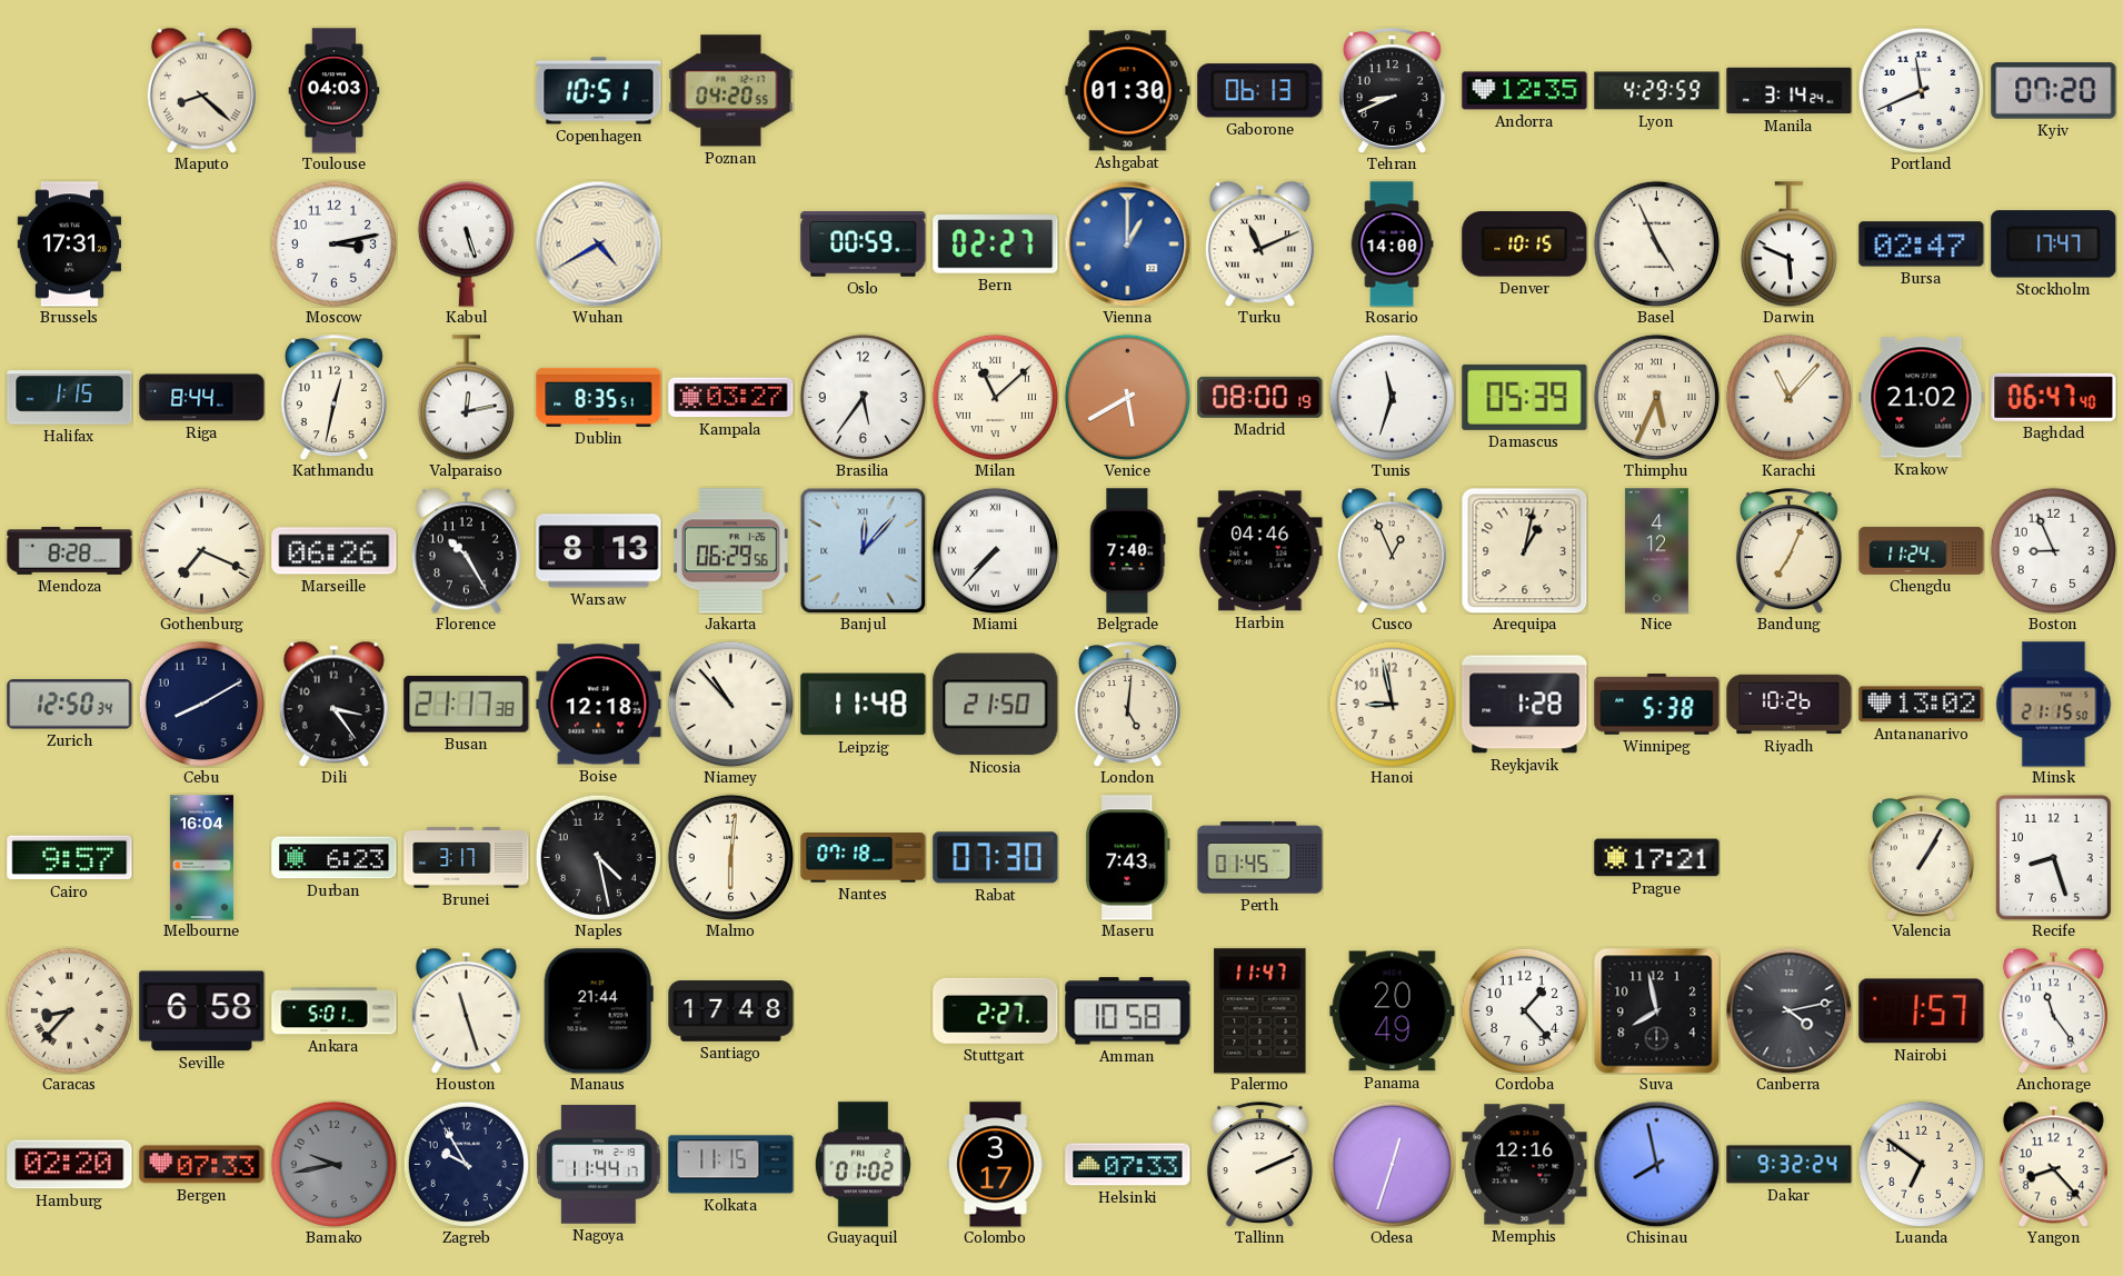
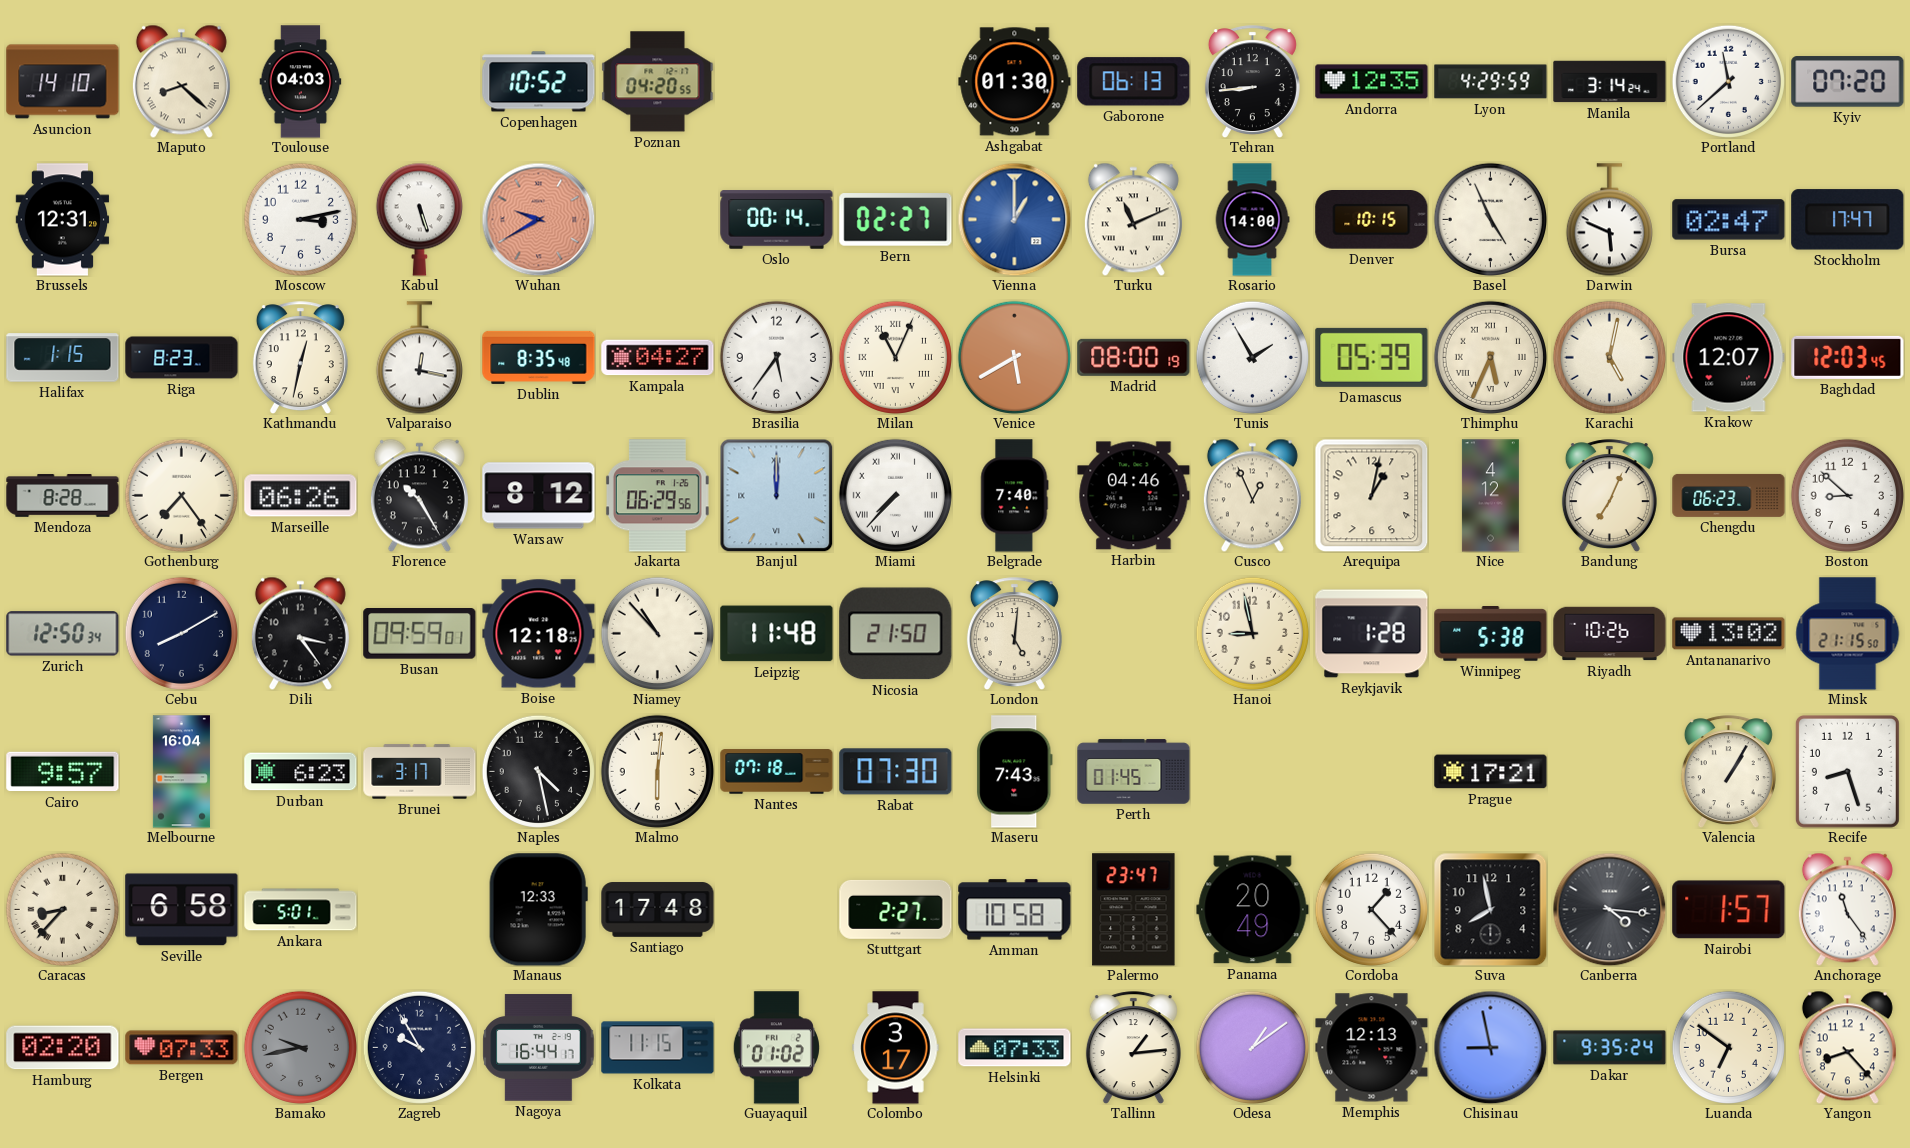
Asuncion: none -> 14:10 (63, 82)
Copenhagen: 10:51 -> 10:52 (539, 82)
Tehran: 8:41 -> 8:44 (1252, 82)
Portland: 11:41 -> 11:38 (1728, 81)
Brussels: 17:31 -> 12:31 (63, 220)
Wuhan: 4:40 -> 9:40 (538, 219)
Wuhan dial: cream -> salmon (538, 219)
Oslo: 00:59 -> 00:14 (777, 220)
Riga: 8:44 -> 8:23 (182, 358)
Valparaiso: 12:13 -> 12:17 (419, 358)
Dublin: 8:35:51 -> 8:35:48 (539, 357)
Kampala: 03:27 -> 04:27 (658, 358)
Milan: 11:08 -> 11:04 (895, 357)
Tunis: 11:33 -> 1:55 (1252, 357)
Karachi: 11:07 -> 5:02 (1609, 357)
Krakow: 21:02 -> 12:07 (1729, 358)
Baghdad: 06:47 -> 12:03 (1848, 357)
Gothenburg: 7:19 -> 7:24 (181, 495)
Warsaw: 8:13 -> 8:12 (539, 496)
Banjul: 12:07 -> 12:00 (776, 495)
Chengdu: 11:24 -> 06:23 (1729, 495)
Boston: 8:56 -> 8:52 (1847, 495)
Busan: 21:17 -> 09:59 (420, 634)
Houston: 11:27 -> none (466, 1010)
Manaus: 21:44 -> 12:33 (538, 910)
Palermo: 11:47 -> 23:47 (1134, 910)
Canberra: 4:13 -> 4:16 (1609, 909)
Nagoya: 11:44 -> 16:44 (539, 1048)
Tallinn: 2:11 -> 1:14 (1133, 1048)
Odesa: 12:33 -> 1:09 (1252, 1047)
Memphis: 12:16 -> 12:13 (1372, 1048)
Chisinau: 7:58 -> 8:58 (1490, 1047)
Dakar: 9:32 -> 9:35 (1610, 1048)
